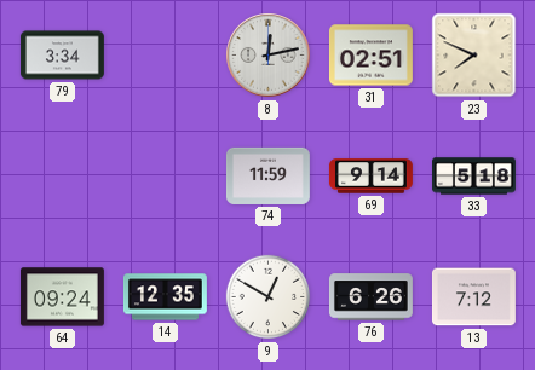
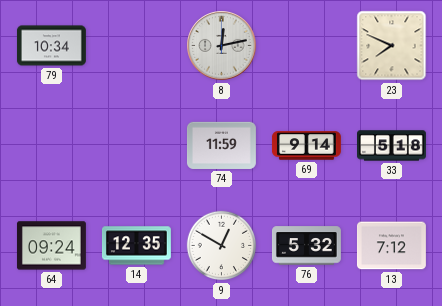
79: 3:34 -> 10:34 (51, 46)
31: 02:51 -> none (370, 56)
76: 6:26 -> 5:32 (306, 246)
